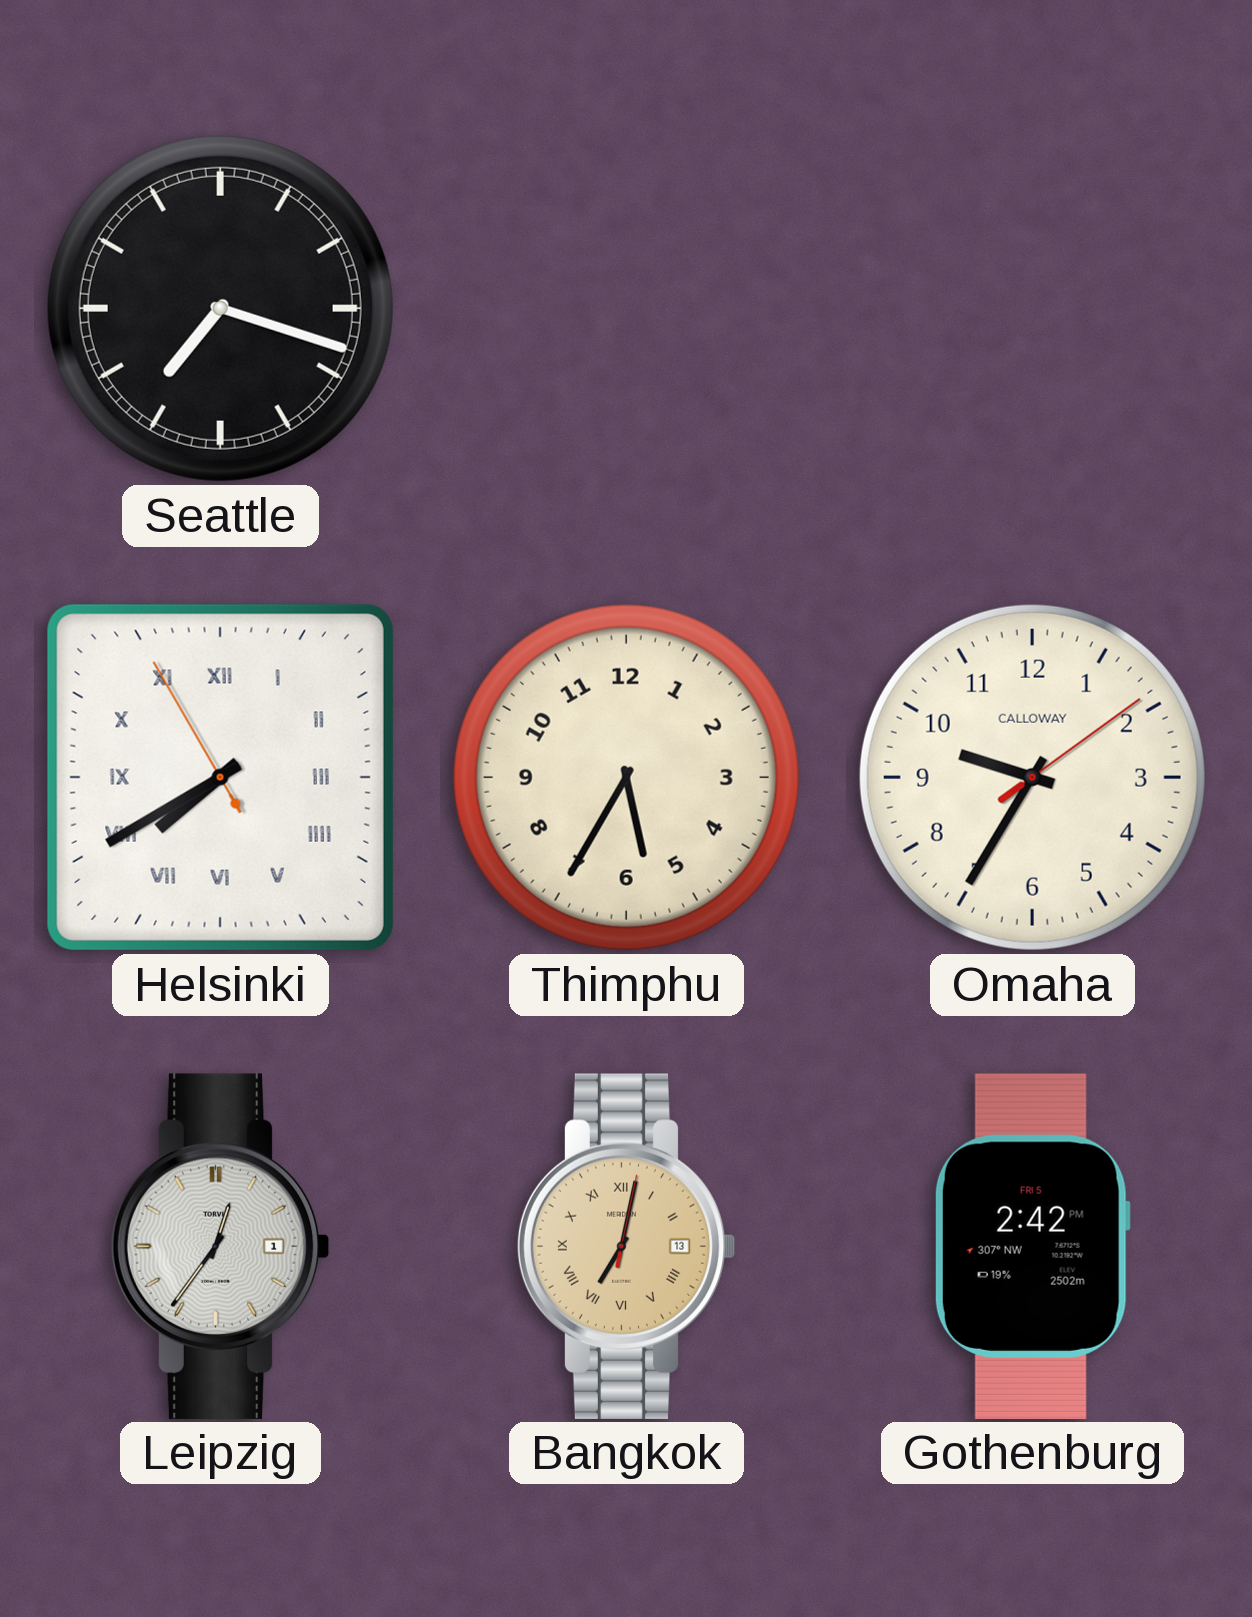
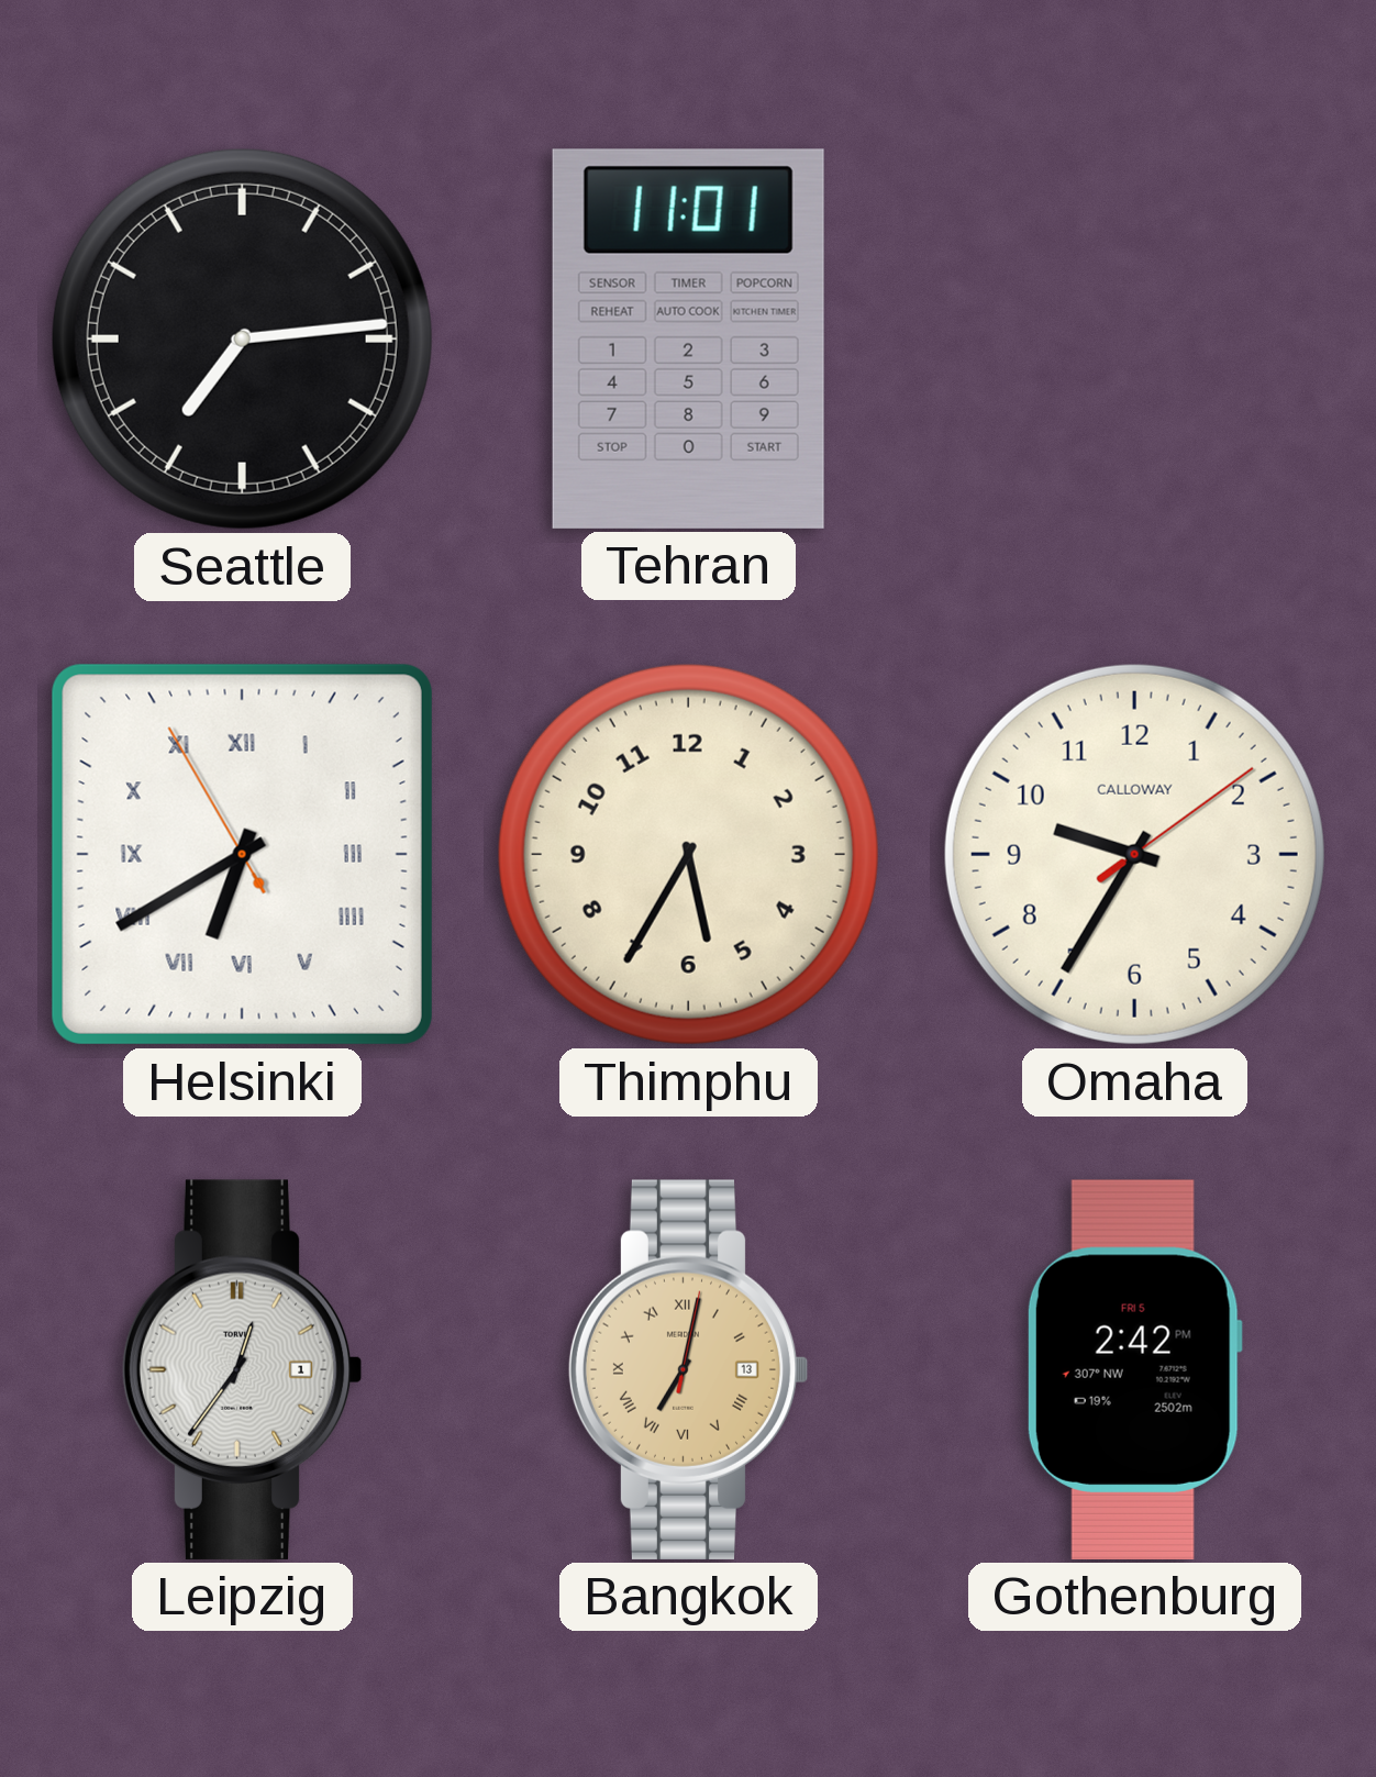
Seattle: 7:18 -> 7:14 (242, 338)
Tehran: none -> 11:01 (688, 338)
Helsinki: 7:39 -> 6:39 (242, 854)
